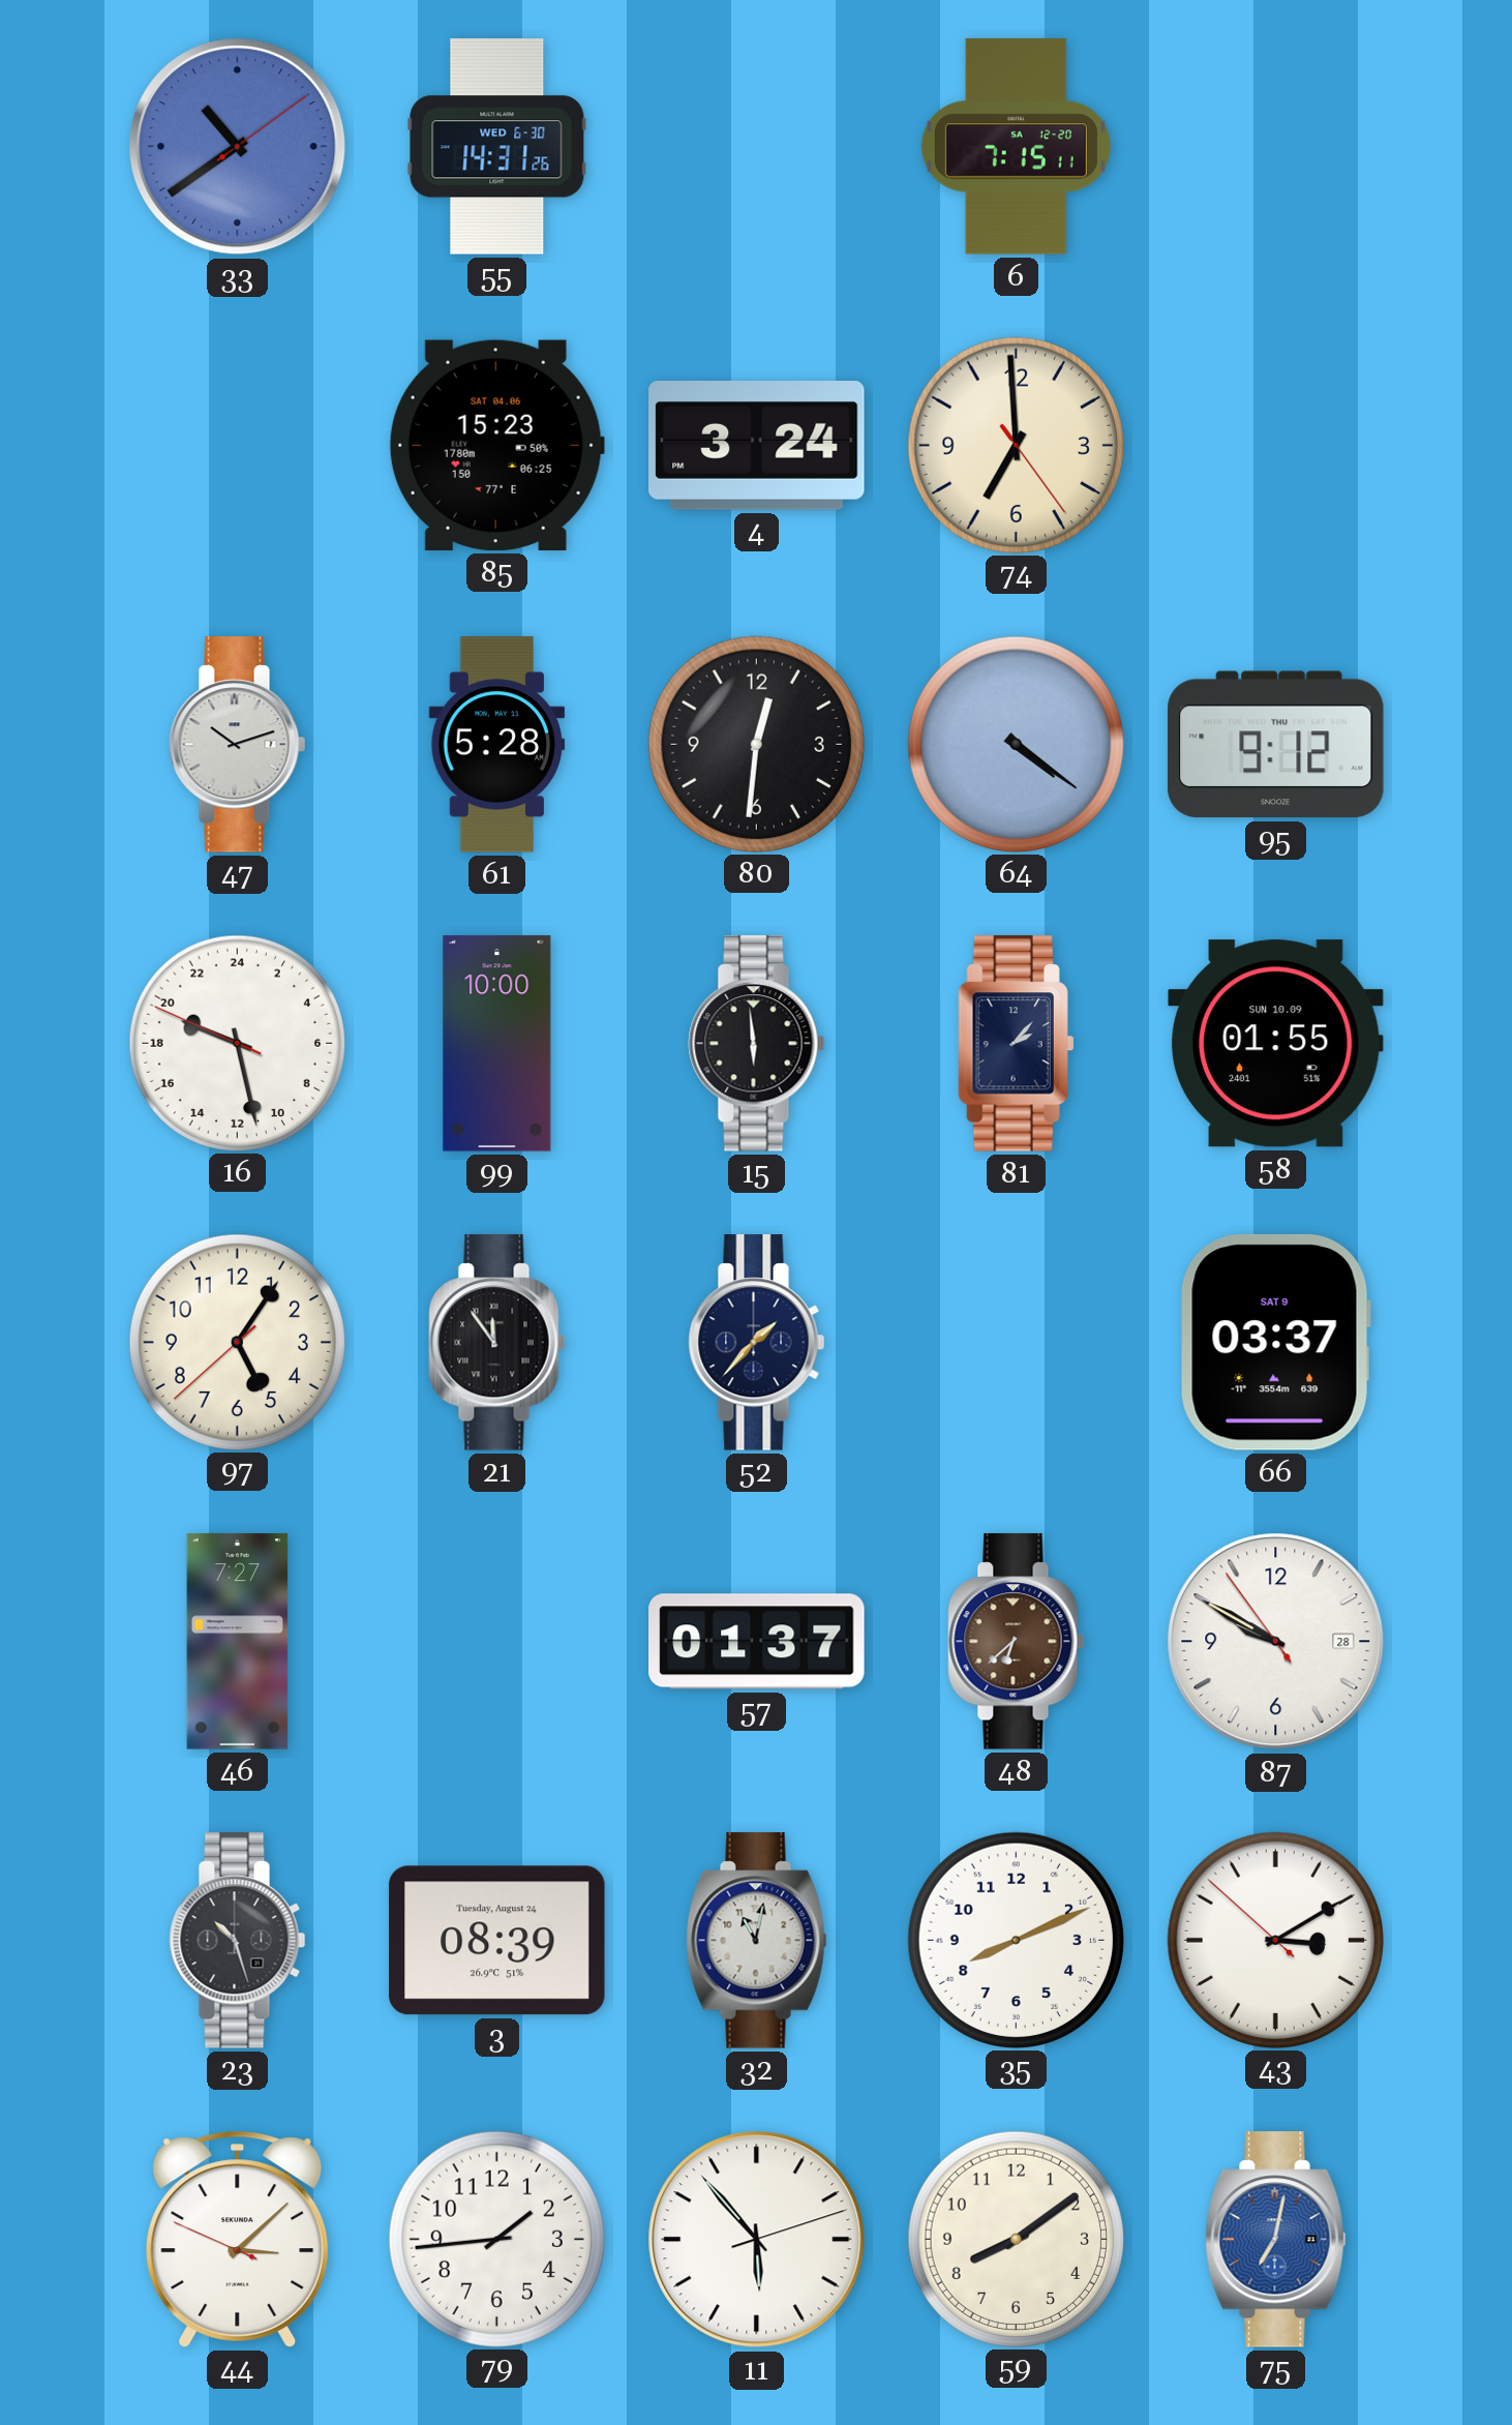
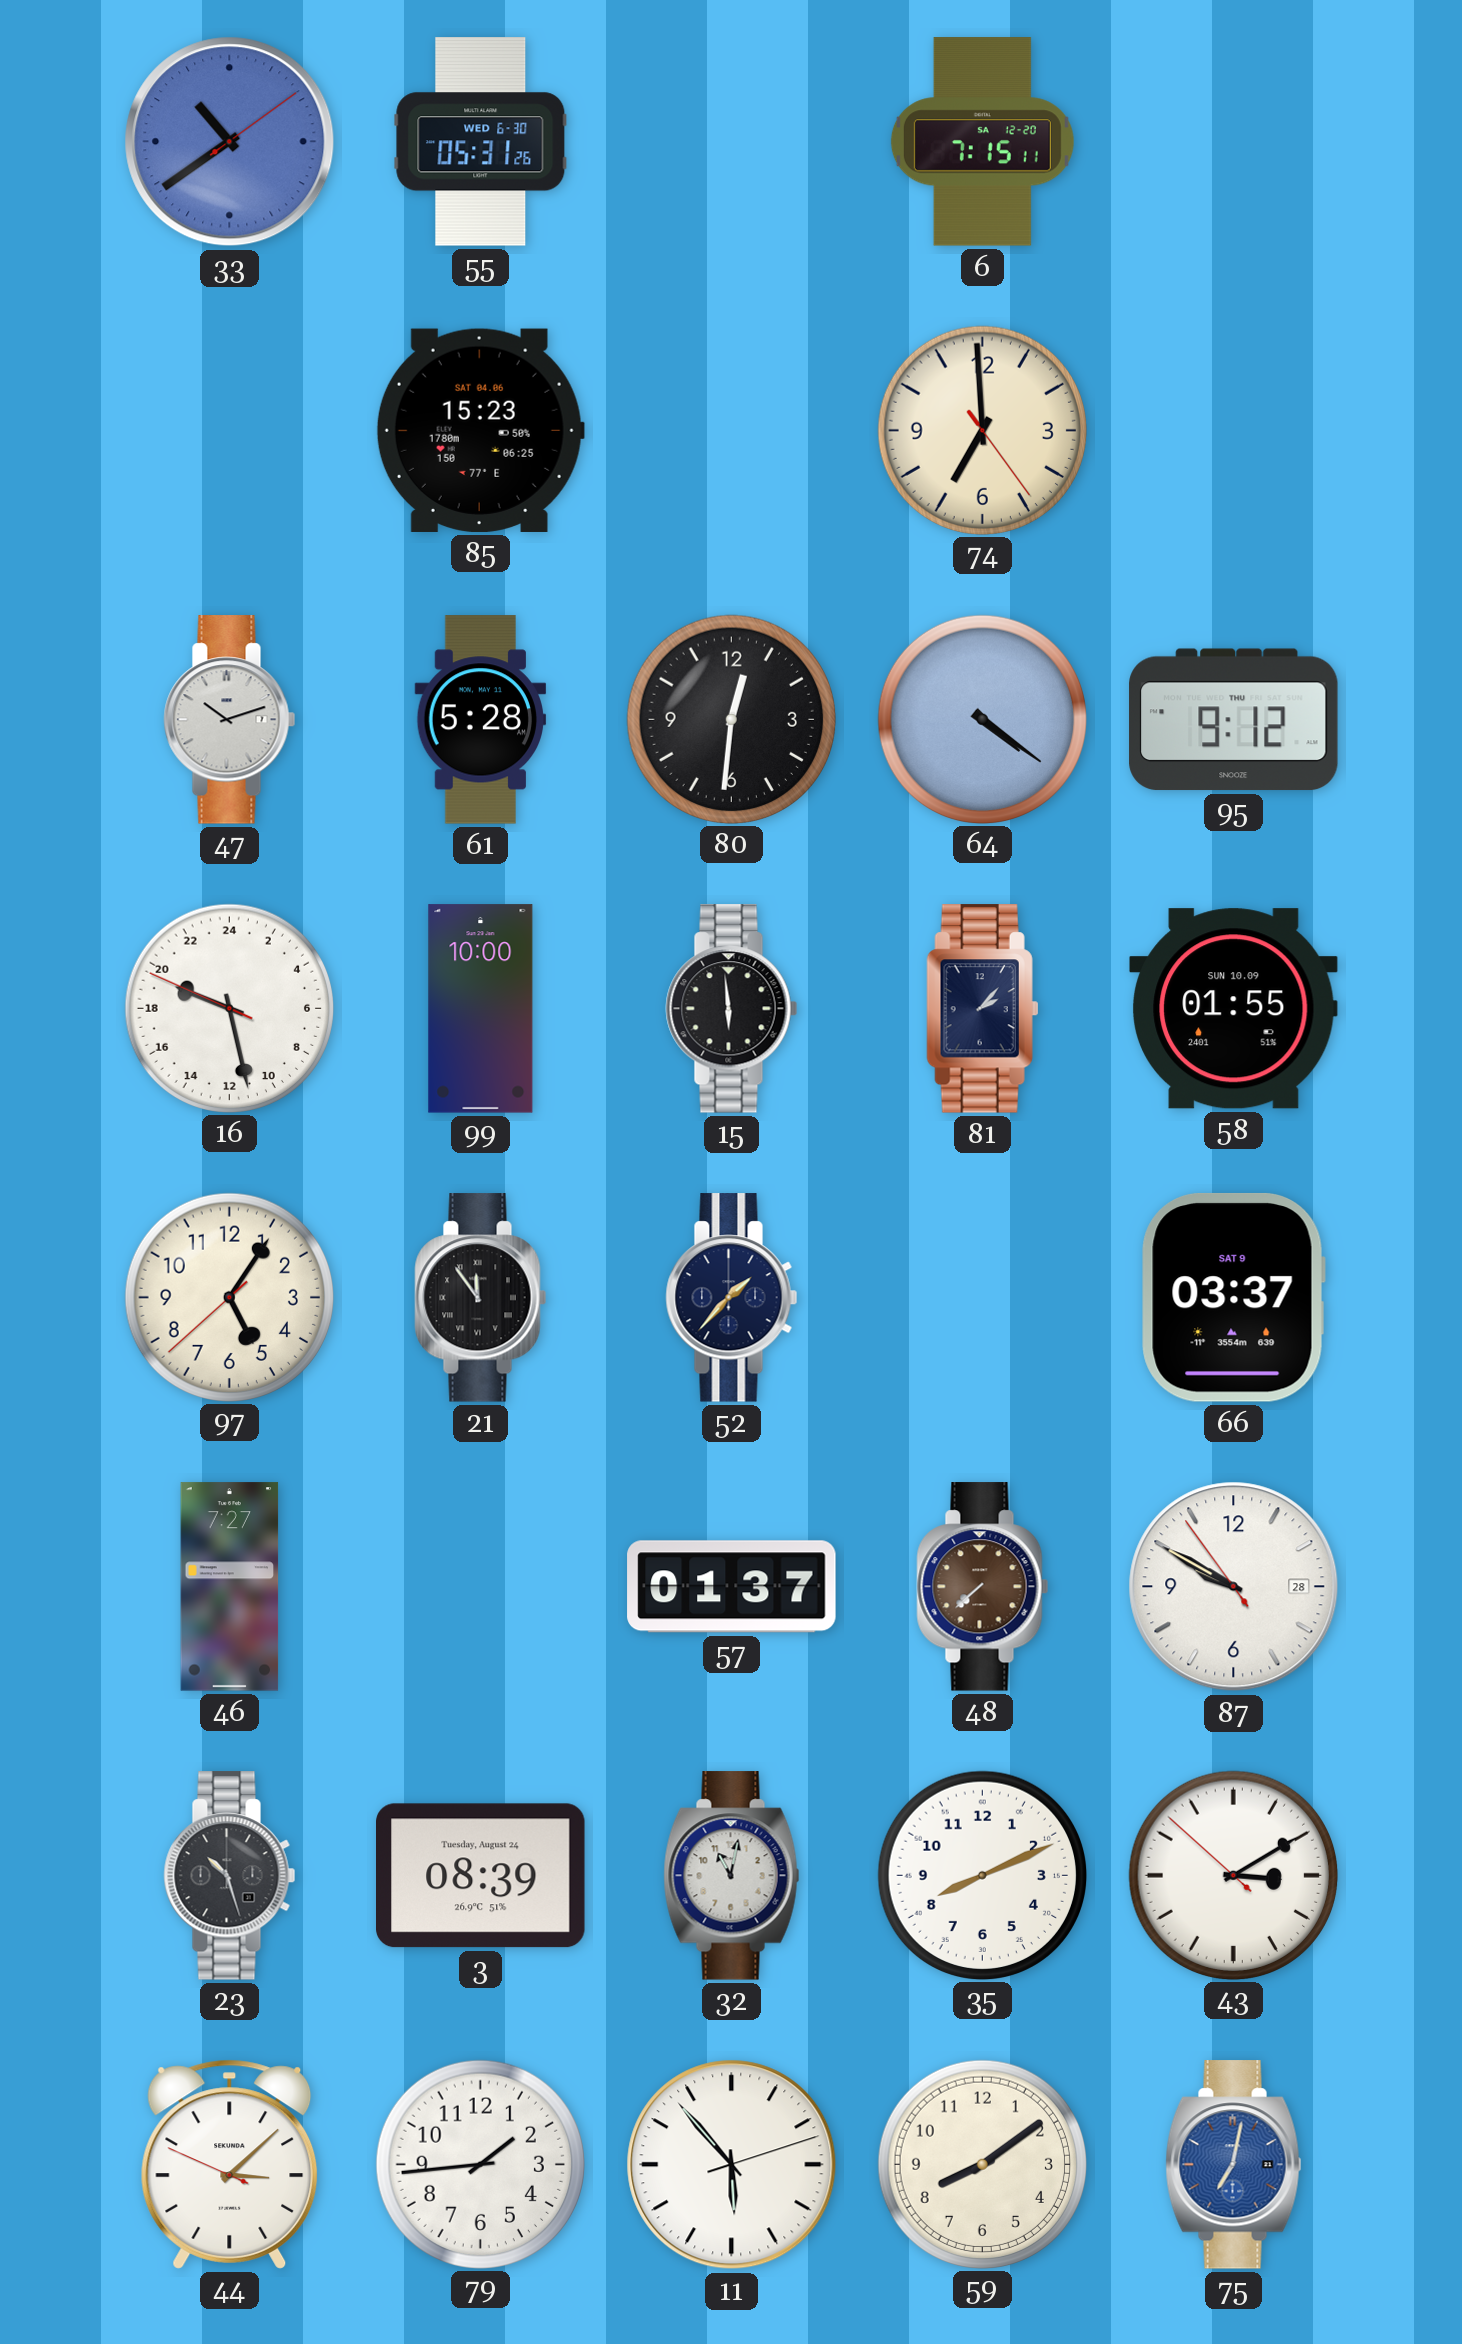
55: 14:31 -> 05:31 (481, 142)
4: 3:24 -> none (757, 446)
48: 6:38 -> 7:38 (983, 1587)
